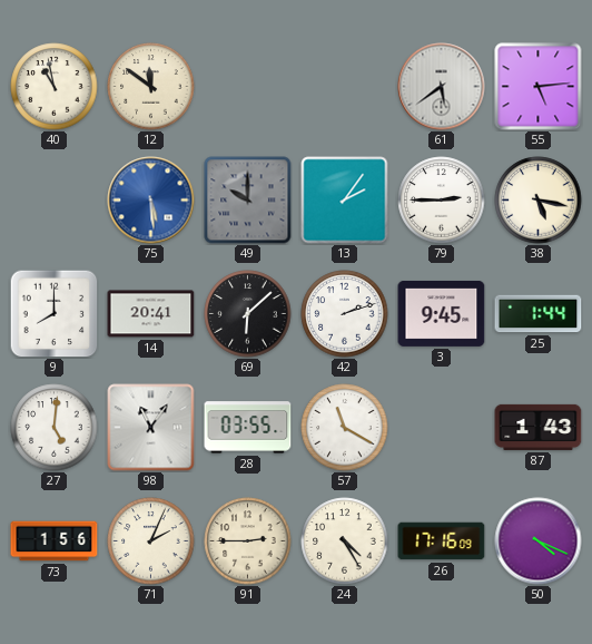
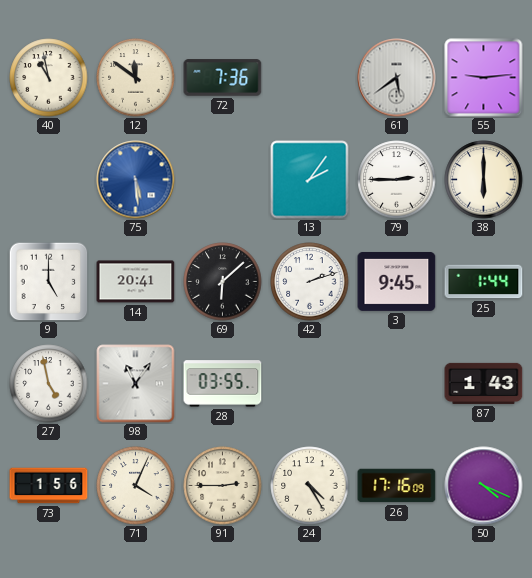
72: none -> 7:36 (223, 78)
55: 5:14 -> 9:14 (484, 78)
49: 10:00 -> none (248, 201)
38: 5:17 -> 6:00 (484, 180)
9: 8:00 -> 5:00 (48, 281)
27: 5:01 -> 4:58 (49, 384)
57: 11:20 -> none (345, 428)
71: 2:04 -> 4:04 (136, 486)
